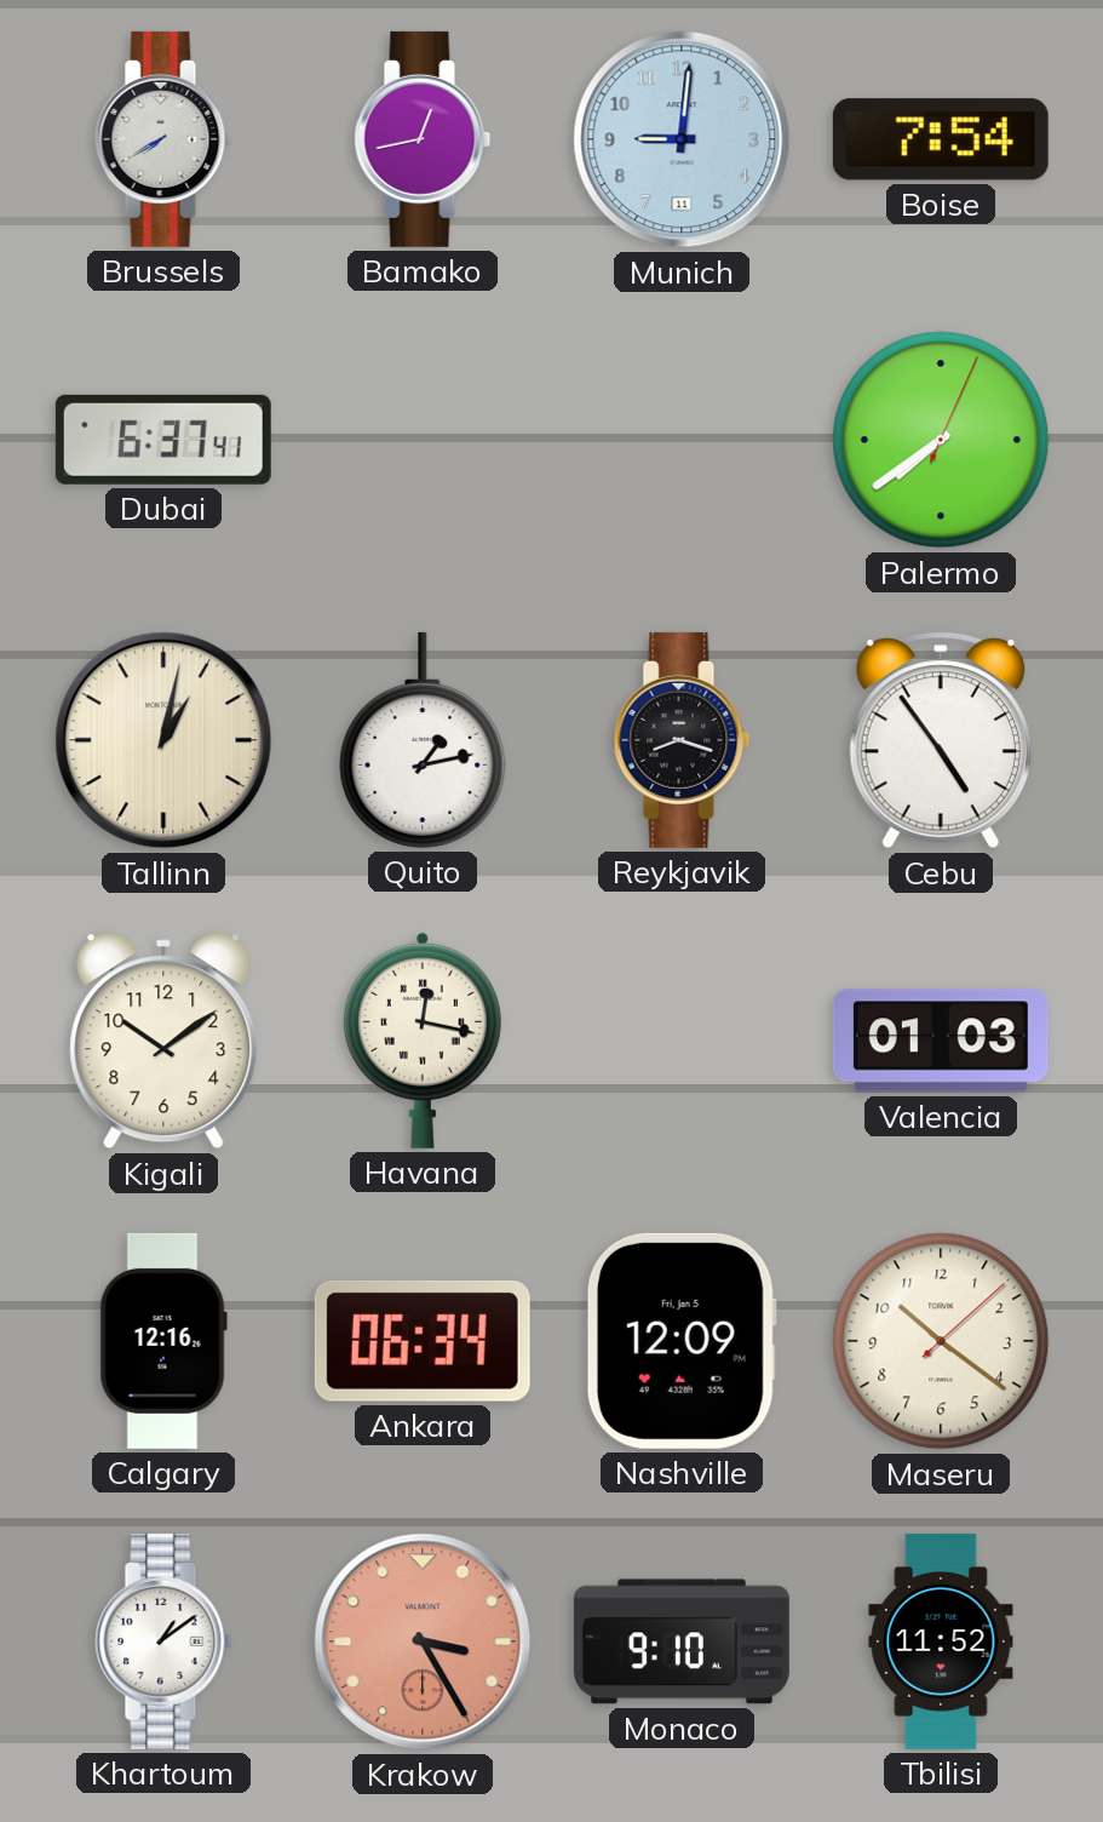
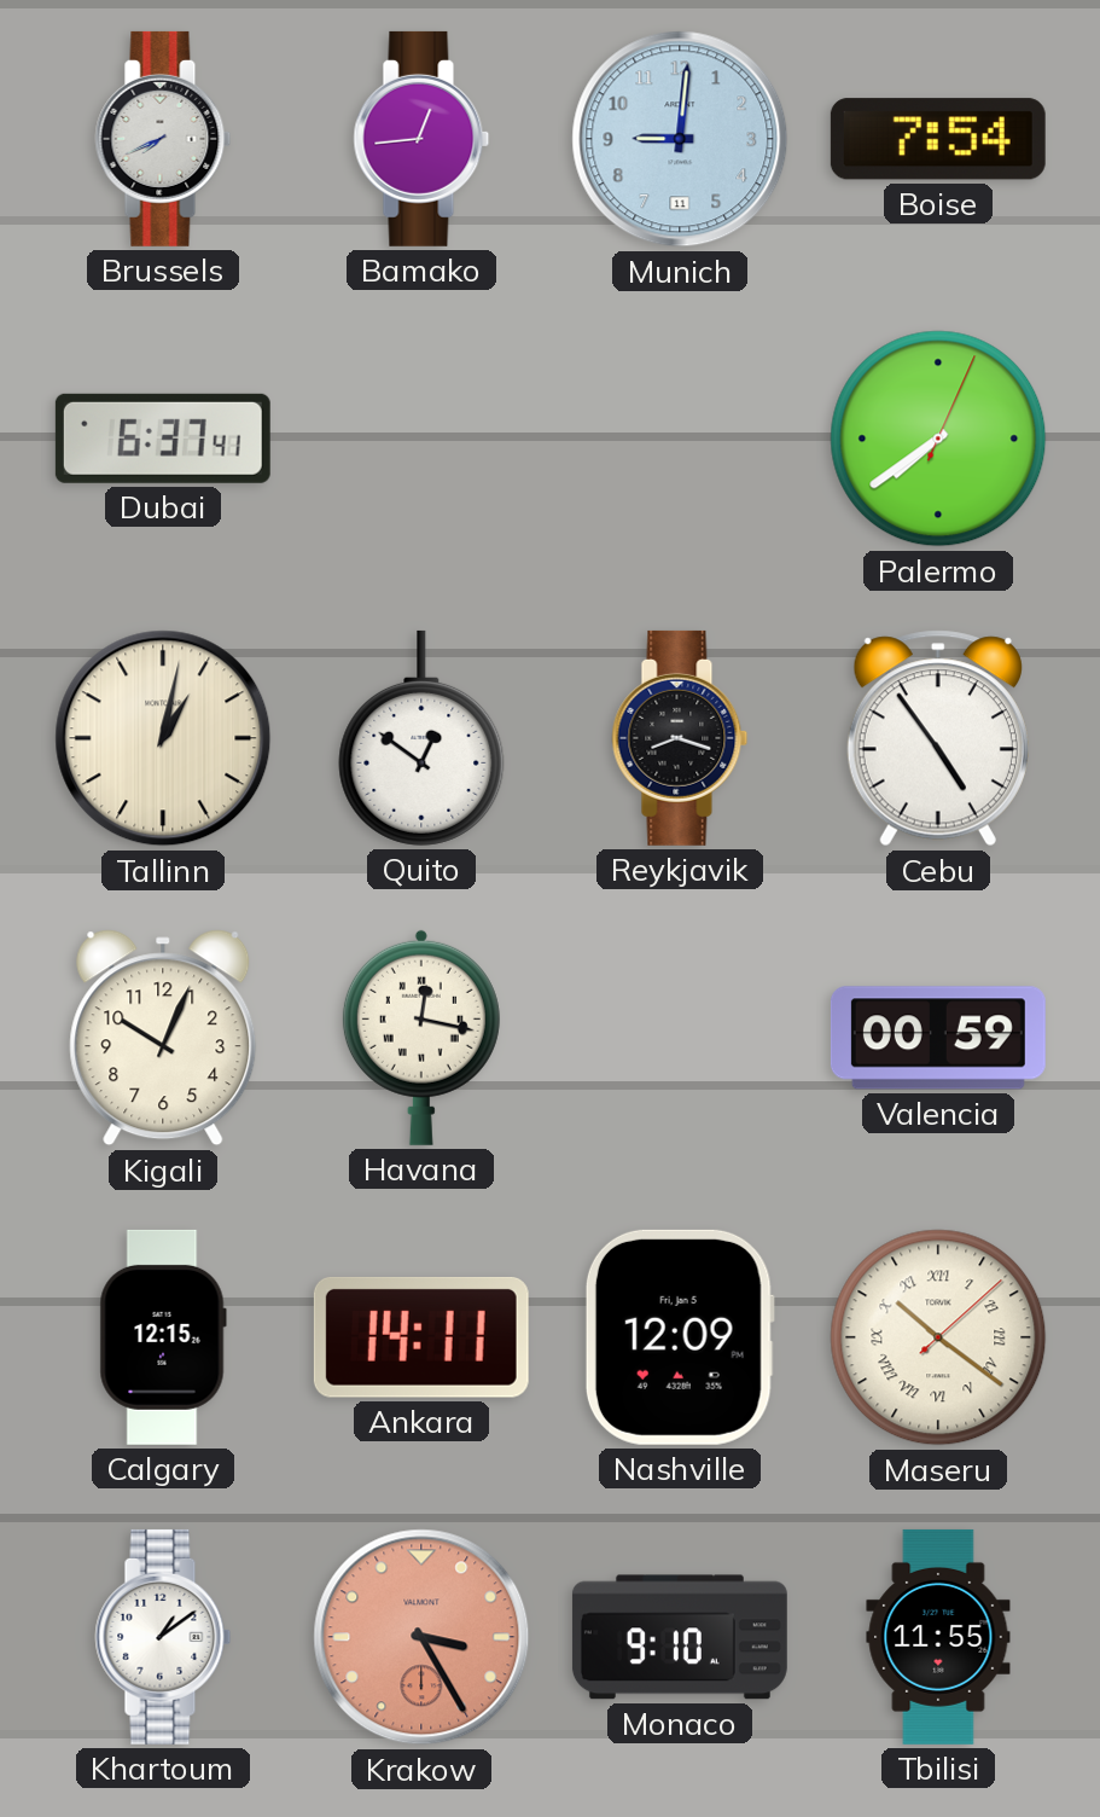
Brussels: 7:40 -> 7:41 (163, 139)
Bamako: 12:43 -> 12:44 (421, 139)
Quito: 1:13 -> 12:51 (421, 738)
Kigali: 10:09 -> 10:04 (163, 1038)
Valencia: 01:03 -> 00:59 (938, 1038)
Calgary: 12:16 -> 12:15 (163, 1337)
Ankara: 06:34 -> 14:11 (421, 1337)
Maseru numerals: Arabic -> Roman (938, 1337)
Tbilisi: 11:52 -> 11:55 (938, 1637)
